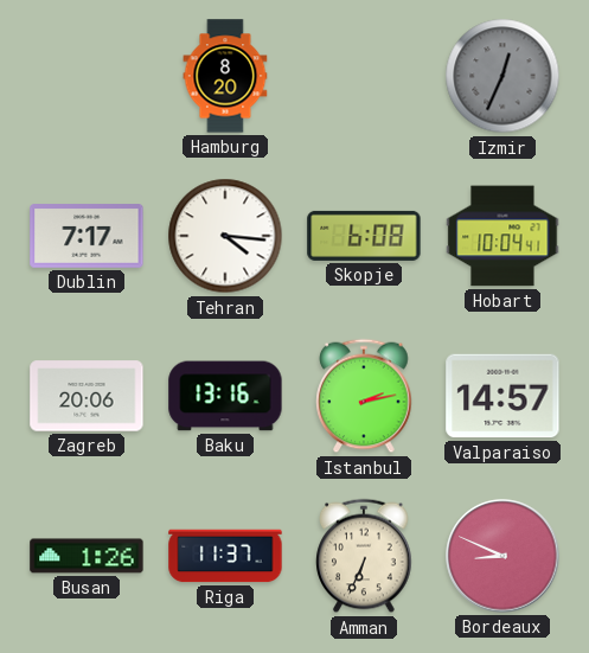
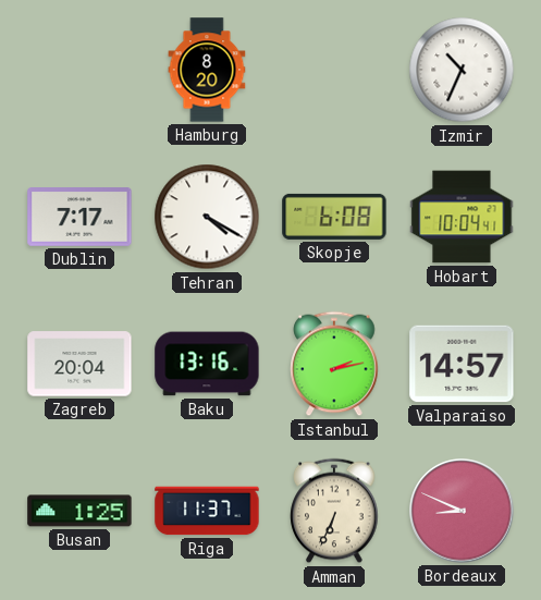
Izmir: 12:34 -> 10:34 (462, 70)
Izmir dial: grey -> white (462, 70)
Tehran: 4:16 -> 4:20 (207, 217)
Zagreb: 20:06 -> 20:04 (79, 364)
Busan: 1:26 -> 1:25 (79, 511)
